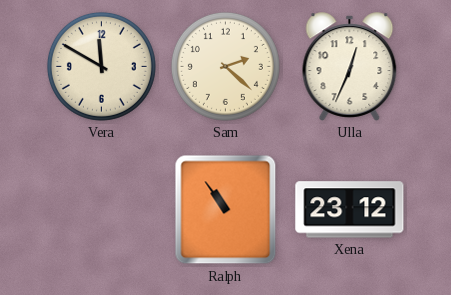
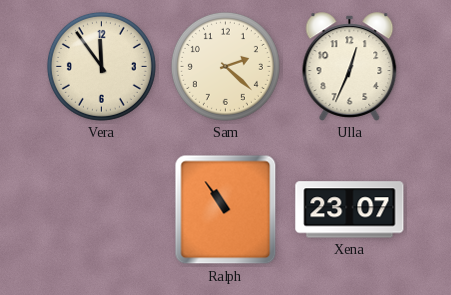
Vera: 11:50 -> 11:54 (101, 66)
Xena: 23:12 -> 23:07 (350, 210)
